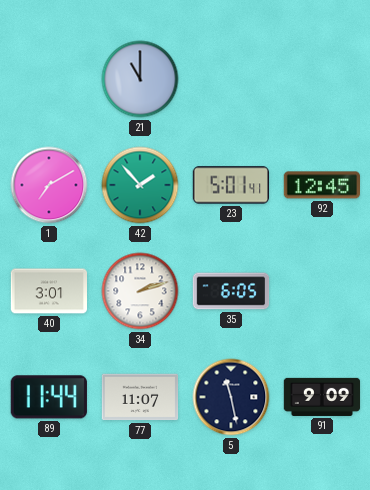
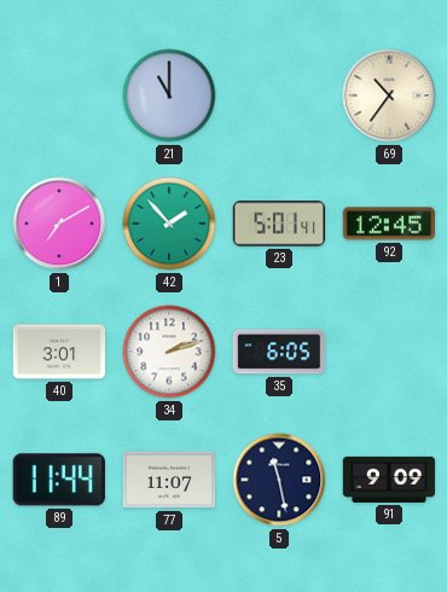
69: none -> 10:36 (389, 95)
